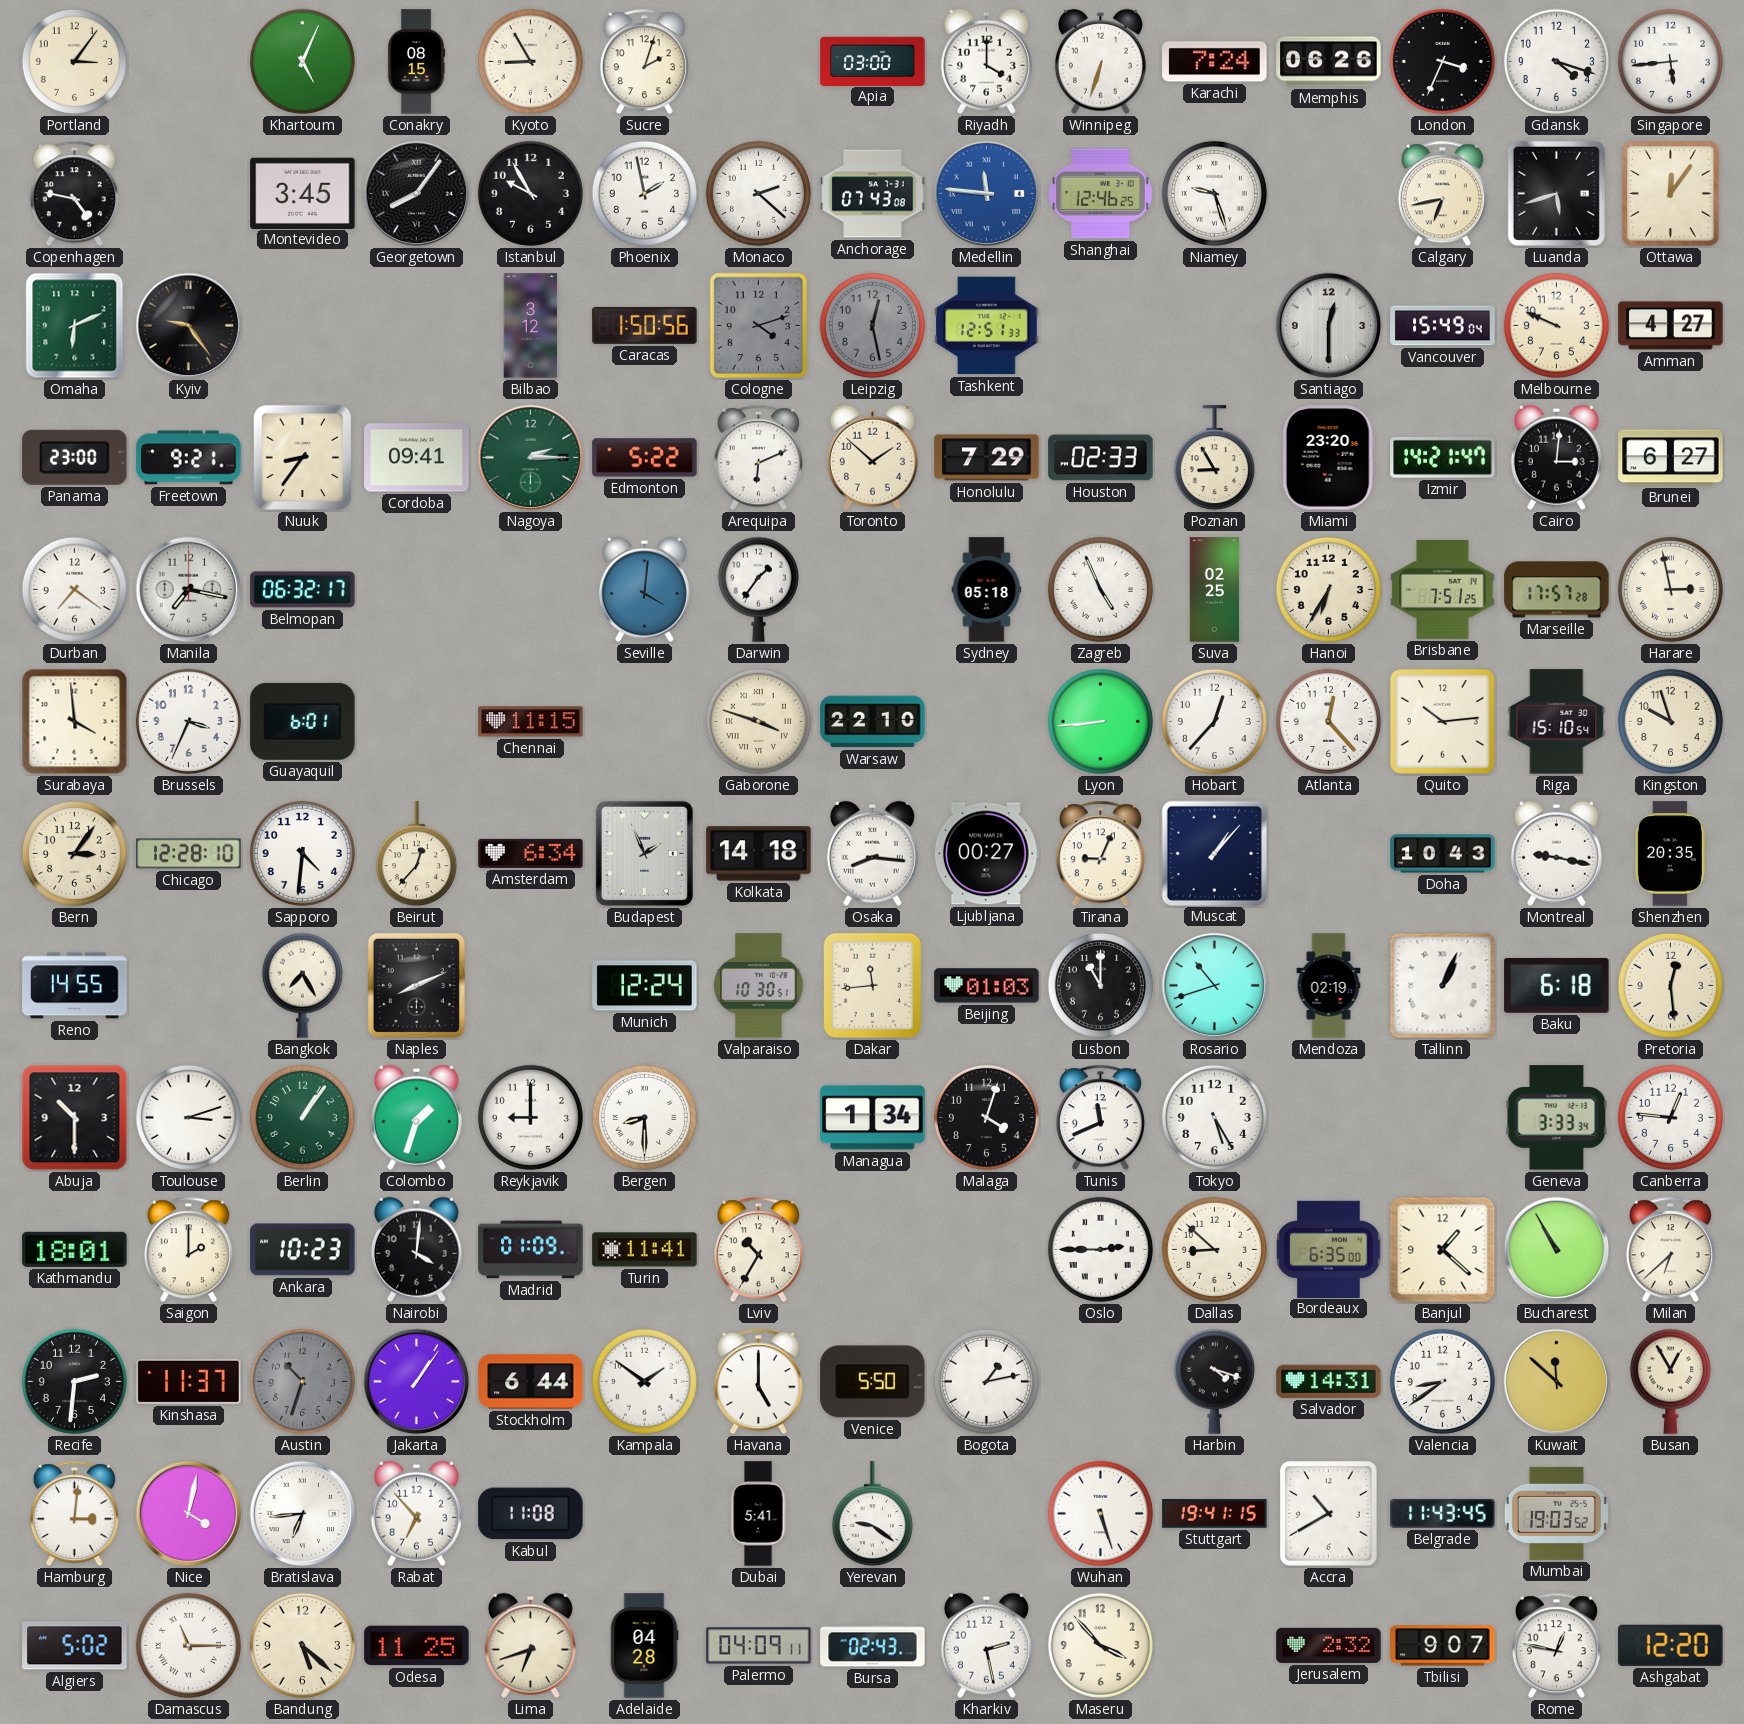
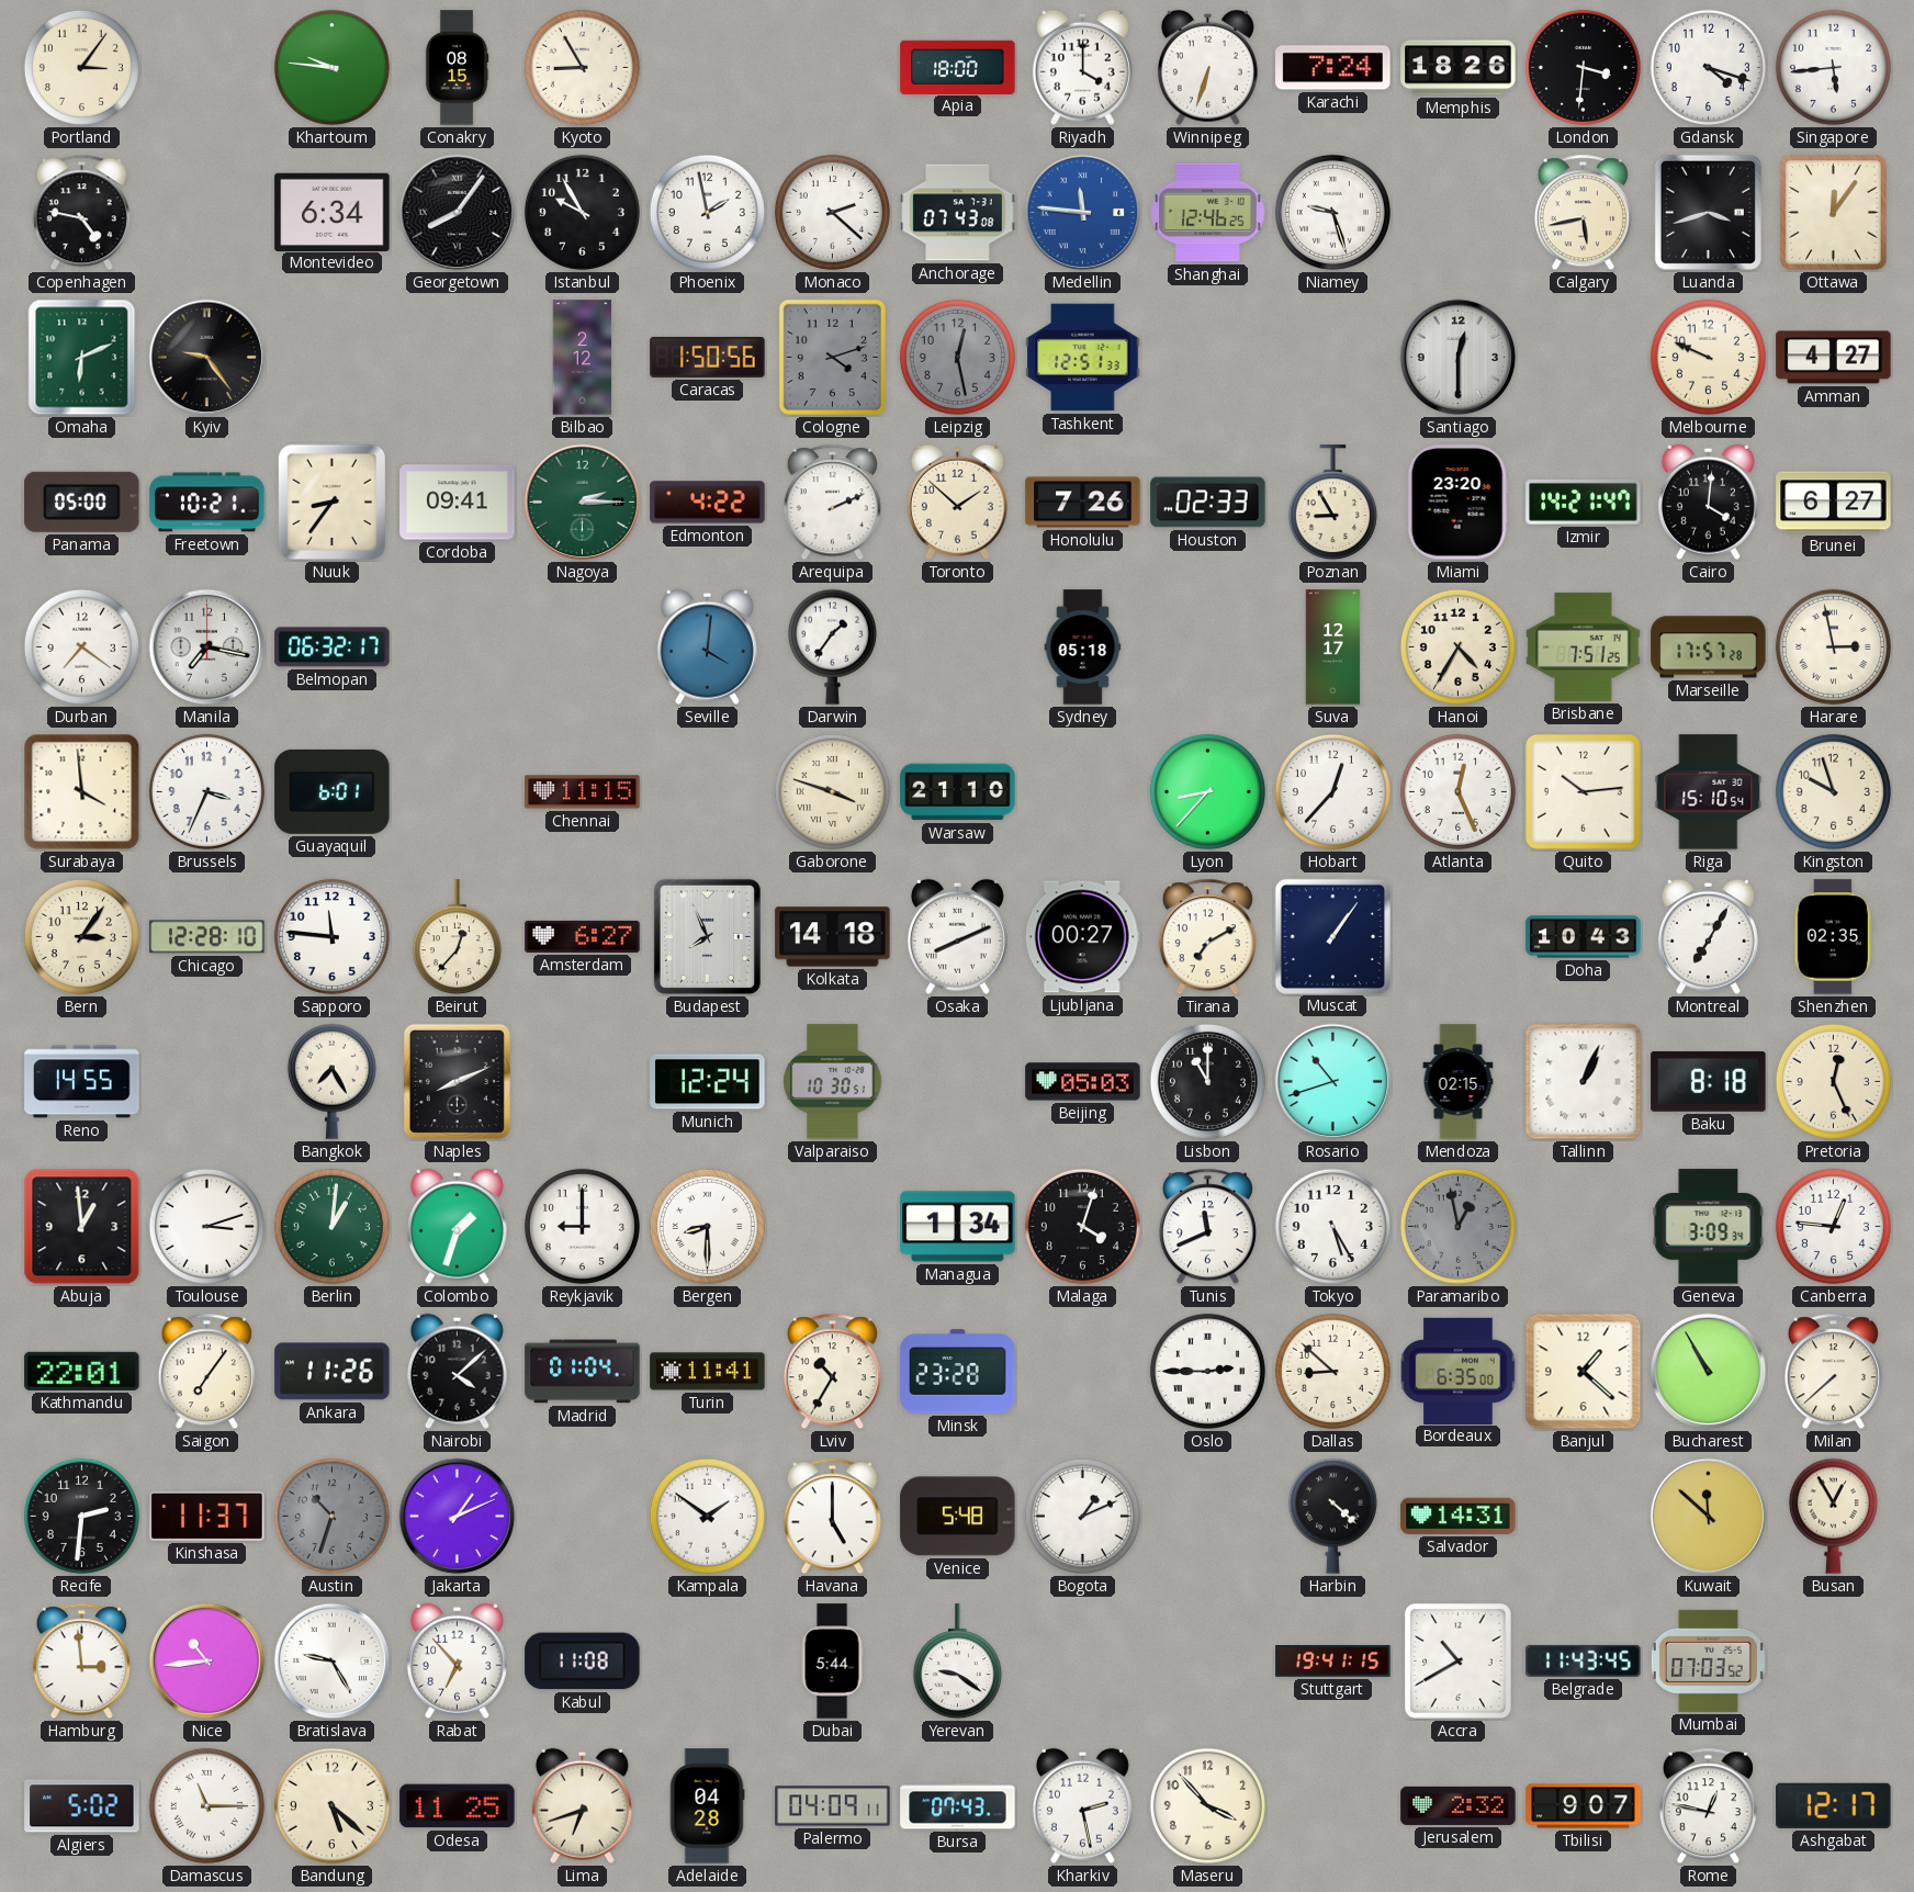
Khartoum: 5:04 -> 9:46 (331, 67)
Sucre: 2:03 -> none (644, 62)
Apia: 03:00 -> 18:00 (958, 67)
Memphis: 06:26 -> 18:26 (1459, 68)
London: 3:34 -> 3:31 (1583, 67)
Montevideo: 3:45 -> 6:34 (333, 212)
Calgary: 6:43 -> 5:43 (1583, 213)
Luanda: 5:42 -> 3:42 (1708, 212)
Bilbao: 3:12 -> 2:12 (583, 358)
Vancouver: 15:49 -> none (1443, 326)
Panama: 23:00 -> 05:00 (82, 502)
Freetown: 9:21 -> 10:21 (207, 503)
Edmonton: 5:22 -> 4:22 (708, 503)
Arequipa: 6:11 -> 2:11 (832, 503)
Honolulu: 7:29 -> 7:26 (1083, 503)
Cairo: 3:01 -> 4:01 (1708, 502)
Zagreb: 4:56 -> none (1100, 589)
Suva: 02:25 -> 12:17 (1333, 647)
Hanoi: 6:35 -> 4:35 (1457, 646)
Warsaw: 22:10 -> 21:10 (958, 792)
Lyon: 8:44 -> 8:37 (1207, 791)
Atlanta: 12:23 -> 12:26 (1457, 791)
Sapporo: 4:31 -> 11:46 (331, 936)
Amsterdam: 6:34 -> 6:27 (583, 936)
Budapest: 1:56 -> 7:56 (707, 936)
Osaka: 8:16 -> 8:11 (957, 936)
Tirana: 9:04 -> 7:10 (1207, 937)
Muscat: 1:07 -> 1:06 (1332, 936)
Montreal: 9:17 -> 7:05 (1708, 936)
Shenzhen: 20:35 -> 02:35 (1833, 937)
Dakar: 11:44 -> none (873, 986)
Beijing: 01:03 -> 05:03 (1083, 1082)
Mendoza: 02:19 -> 02:15 (1459, 1082)
Baku: 6:18 -> 8:18 (1709, 1081)
Pretoria: 12:29 -> 12:26 (1833, 1081)
Abuja: 10:30 -> 12:59 (82, 1227)
Berlin: 1:06 -> 1:01 (331, 1226)
Paramaribo: none -> 12:58 (1457, 1226)
Geneva: 3:33 -> 3:09 (1709, 1227)
Kathmandu: 18:01 -> 22:01 (82, 1371)
Saigon: 2:00 -> 7:06 (206, 1372)
Ankara: 10:23 -> 11:26 (333, 1372)
Nairobi: 4:01 -> 4:08 (457, 1371)
Madrid: 01:09 -> 01:04 (583, 1372)
Minsk: none -> 23:28 (958, 1372)
Milan: 6:38 -> 7:38 (1833, 1372)
Jakarta: 1:06 -> 1:11 (458, 1517)
Stockholm: 6:44 -> none (531, 1382)
Venice: 5:50 -> 5:48 (958, 1517)
Bogota: 1:13 -> 1:11 (1082, 1516)
Harbin: 4:18 -> 4:22 (1332, 1516)
Valencia: 8:39 -> none (1442, 1381)
Hamburg: 3:01 -> 2:59 (81, 1662)
Nice: 4:02 -> 10:44 (207, 1662)
Bratislava: 6:44 -> 9:25 (333, 1662)
Dubai: 5:41 -> 5:44 (832, 1662)
Wuhan: 5:27 -> none (1100, 1513)
Mumbai: 19:03 -> 07:03 (1708, 1660)
Bursa: 02:43 -> 07:43 (958, 1806)
Ashgabat: 12:20 -> 12:17 (1834, 1805)
